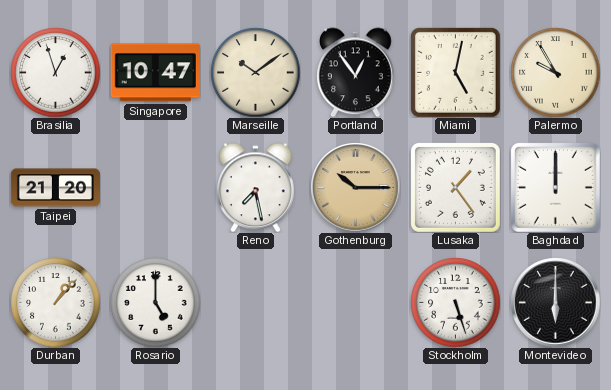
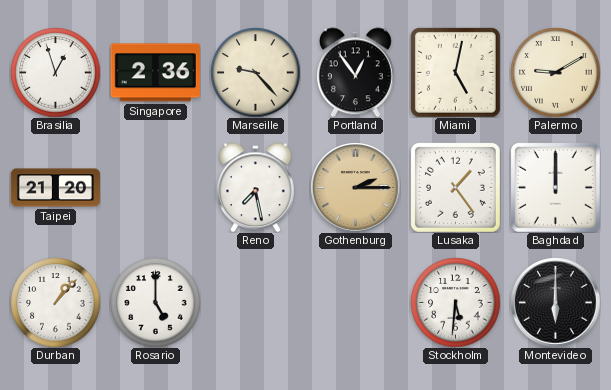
Singapore: 10:47 -> 2:36 (155, 73)
Marseille: 10:09 -> 9:23 (255, 72)
Palermo: 9:55 -> 9:10 (555, 72)
Gothenburg: 10:15 -> 2:15 (355, 187)
Stockholm: 5:27 -> 5:31 (455, 302)
